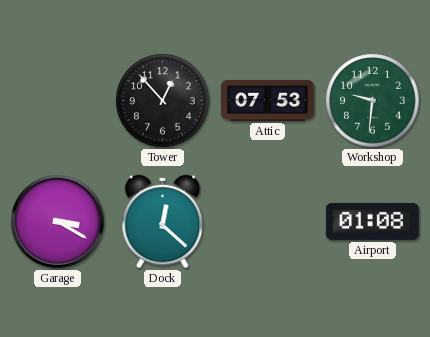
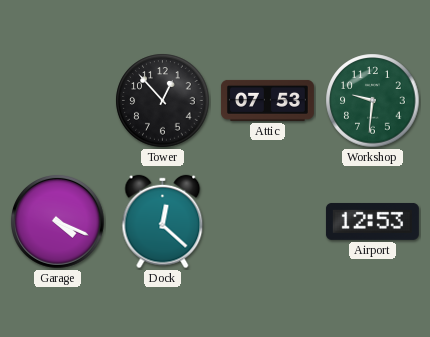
Garage: 3:20 -> 4:19 (58, 222)
Airport: 01:08 -> 12:53 (372, 221)
